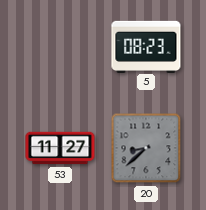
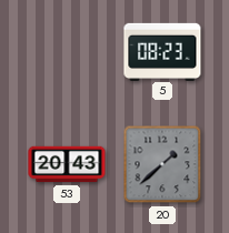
53: 11:27 -> 20:43 (67, 164)
20: 8:38 -> 1:38 (162, 164)
